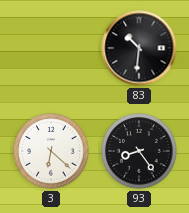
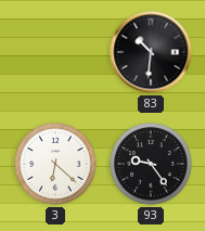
93: 8:24 -> 9:24 (151, 164)
